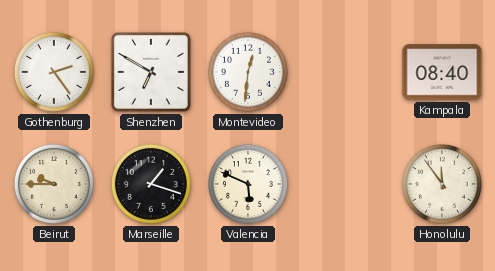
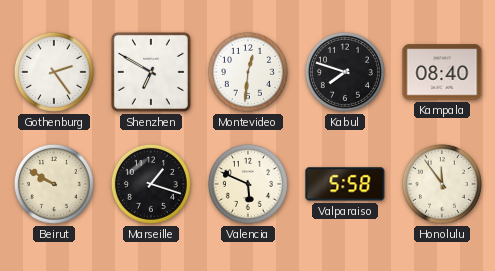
Kabul: none -> 7:48 (345, 72)
Beirut: 9:45 -> 9:50 (54, 184)
Valparaiso: none -> 5:58 (345, 184)
